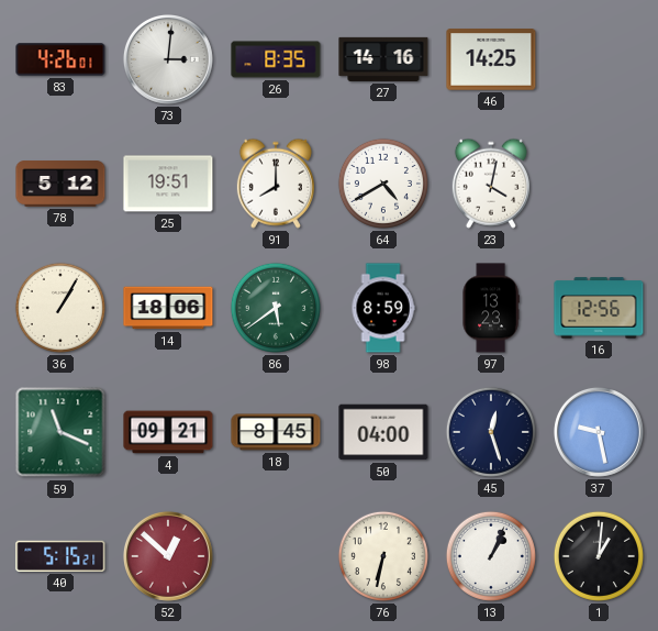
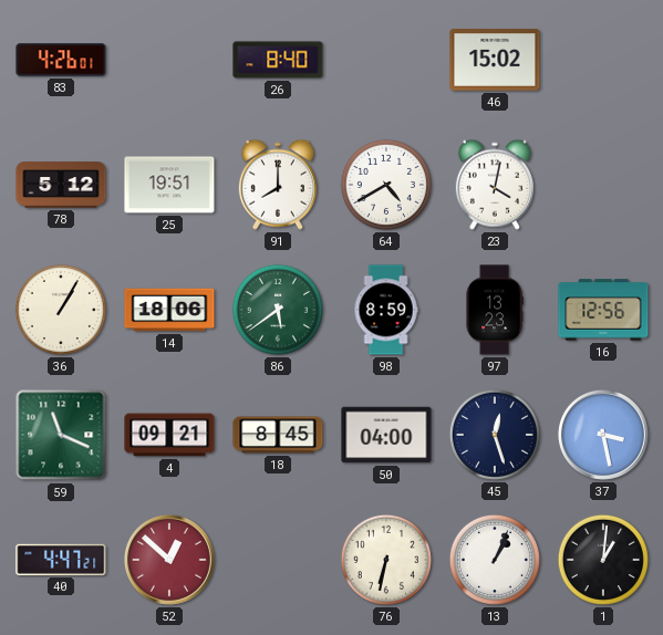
73: 3:01 -> none (168, 59)
26: 8:35 -> 8:40 (278, 60)
27: 14:16 -> none (383, 59)
46: 14:25 -> 15:02 (495, 60)
37: 9:28 -> 3:28 (603, 435)
40: 5:15 -> 4:47 (61, 560)
